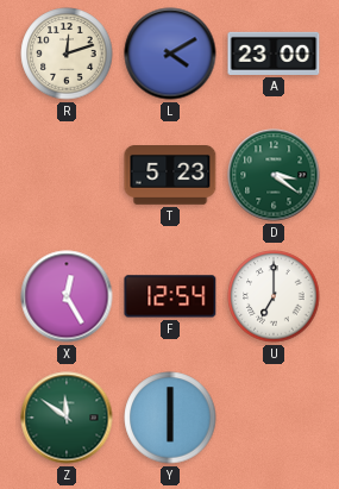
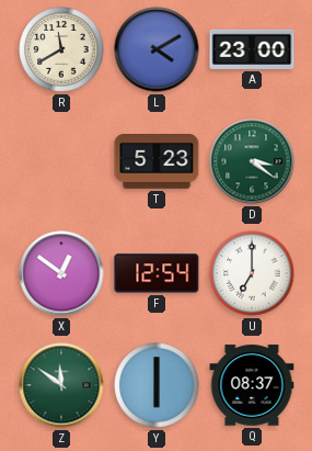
R: 12:12 -> 11:40 (61, 49)
X: 12:25 -> 12:51 (61, 273)
Q: none -> 08:37 (252, 385)
